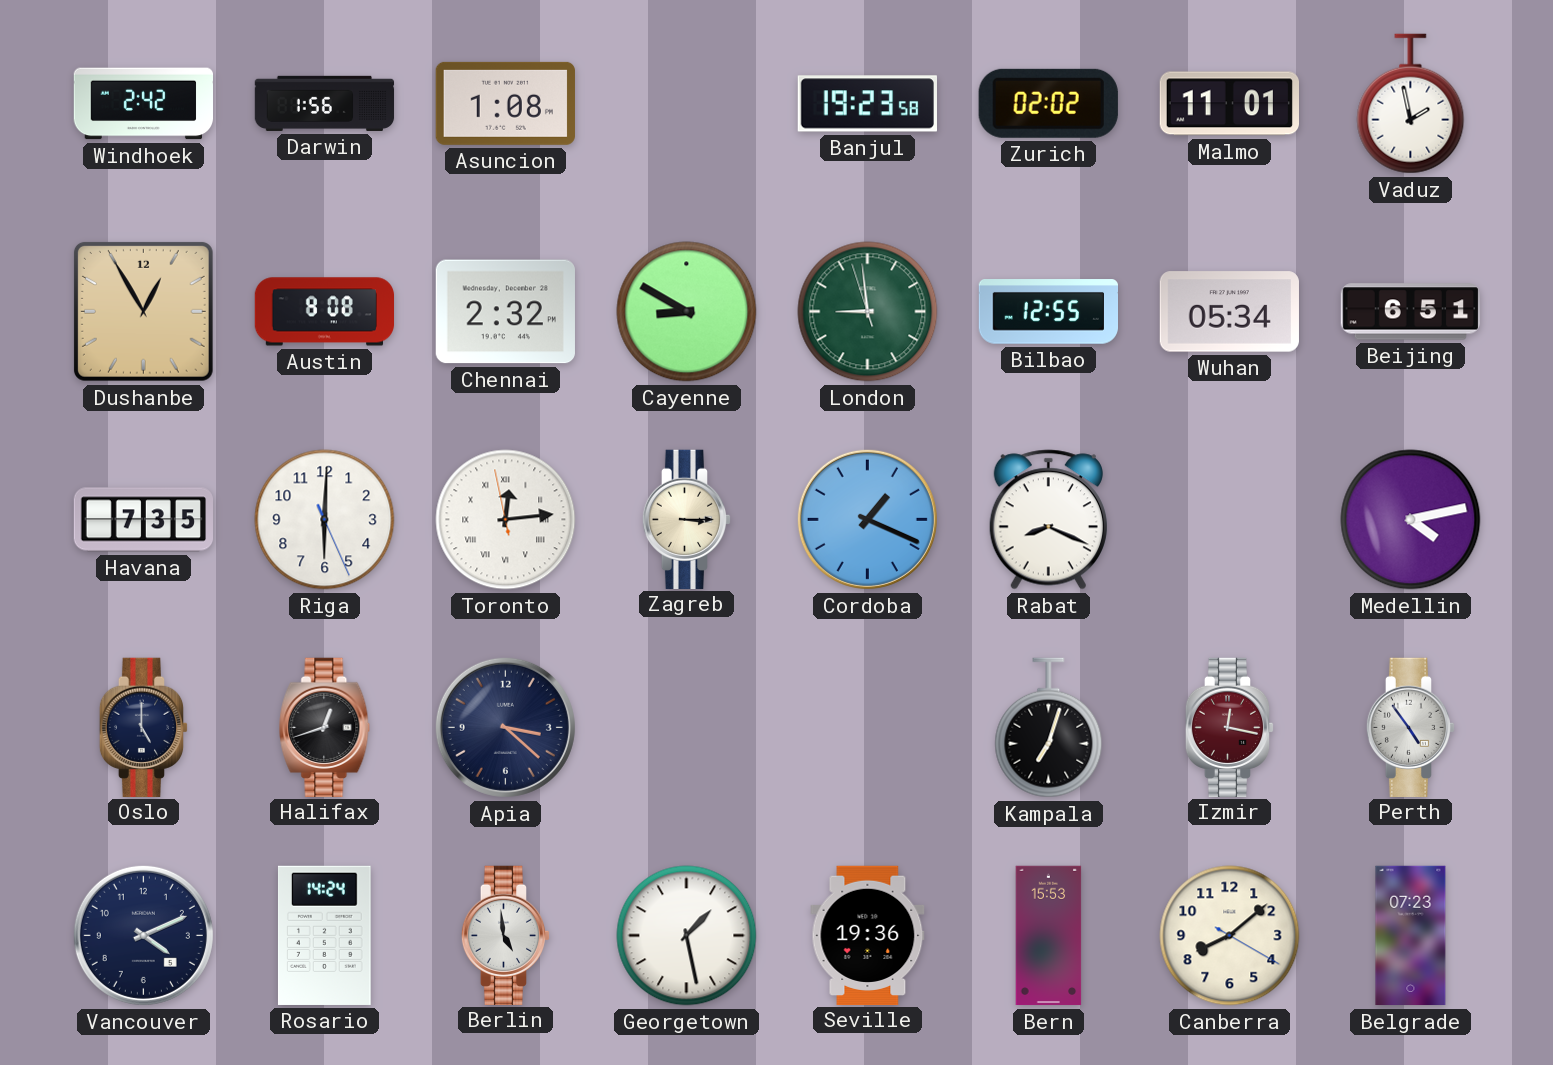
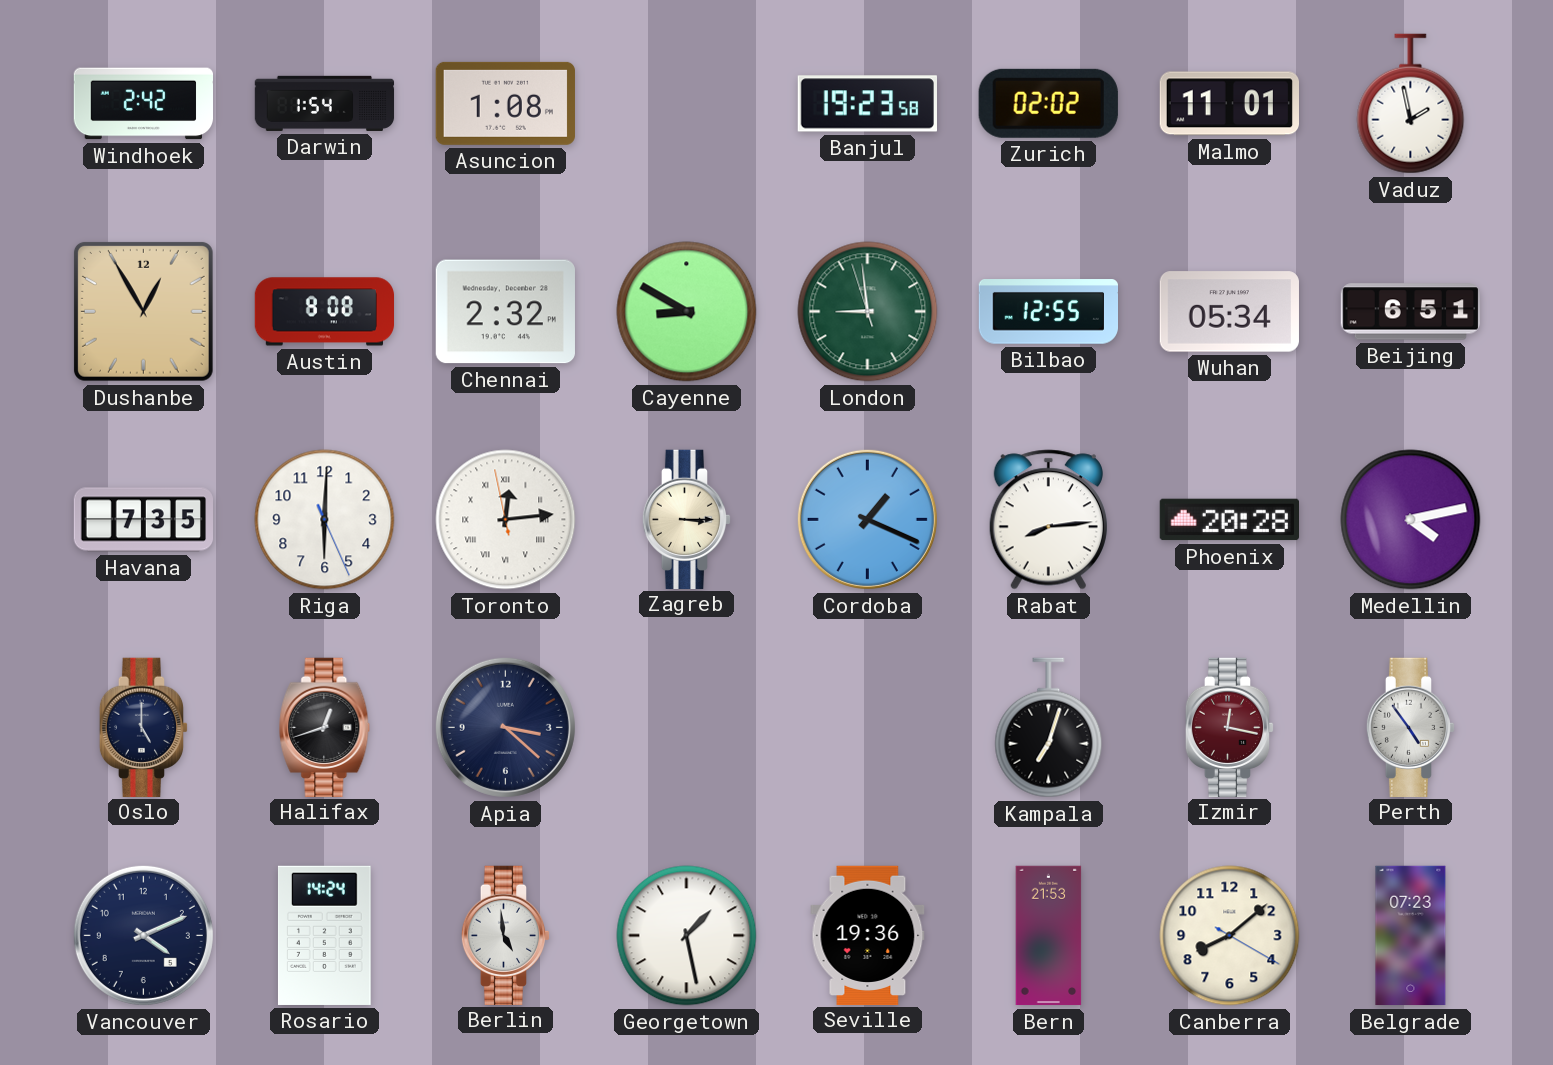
Darwin: 1:56 -> 1:54 (325, 103)
Rabat: 8:19 -> 8:14 (1048, 520)
Phoenix: none -> 20:28 (1229, 520)
Bern: 15:53 -> 21:53 (1049, 936)
